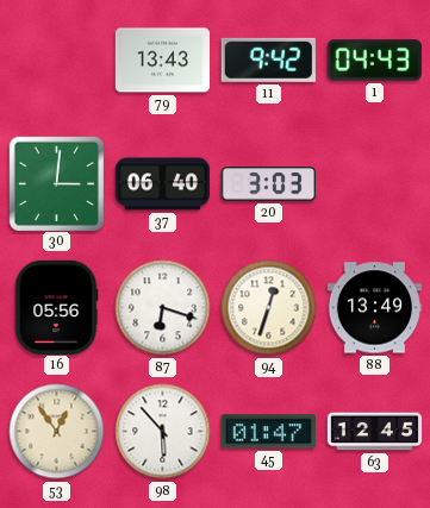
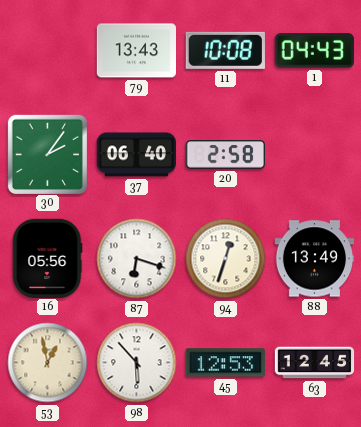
11: 9:42 -> 10:08 (225, 50)
30: 3:01 -> 2:06 (47, 154)
20: 3:03 -> 2:58 (225, 155)
53: 12:54 -> 12:58 (48, 363)
45: 01:47 -> 12:53 (225, 363)
